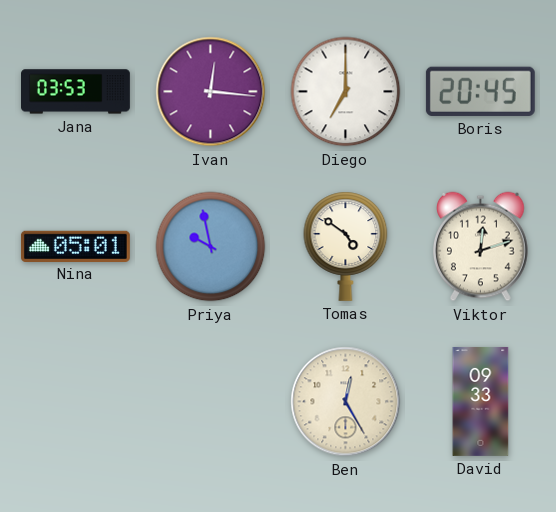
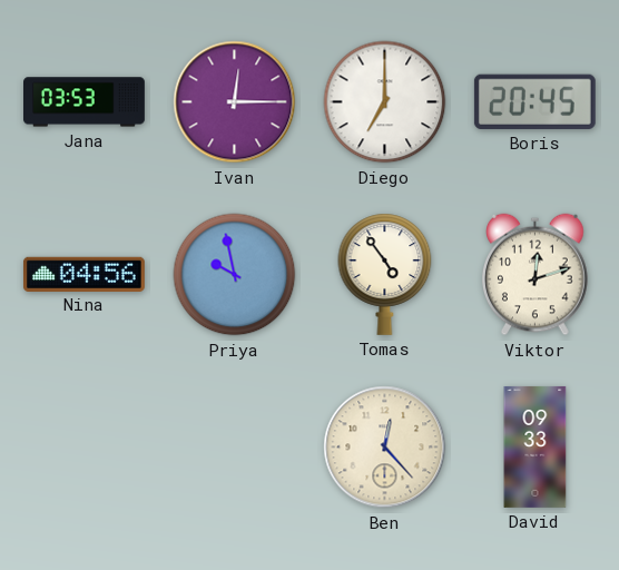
Ivan: 12:16 -> 12:15 (235, 102)
Nina: 05:01 -> 04:56 (83, 274)
Tomas: 4:51 -> 4:54 (385, 274)
Ben: 12:25 -> 12:23 (385, 448)
